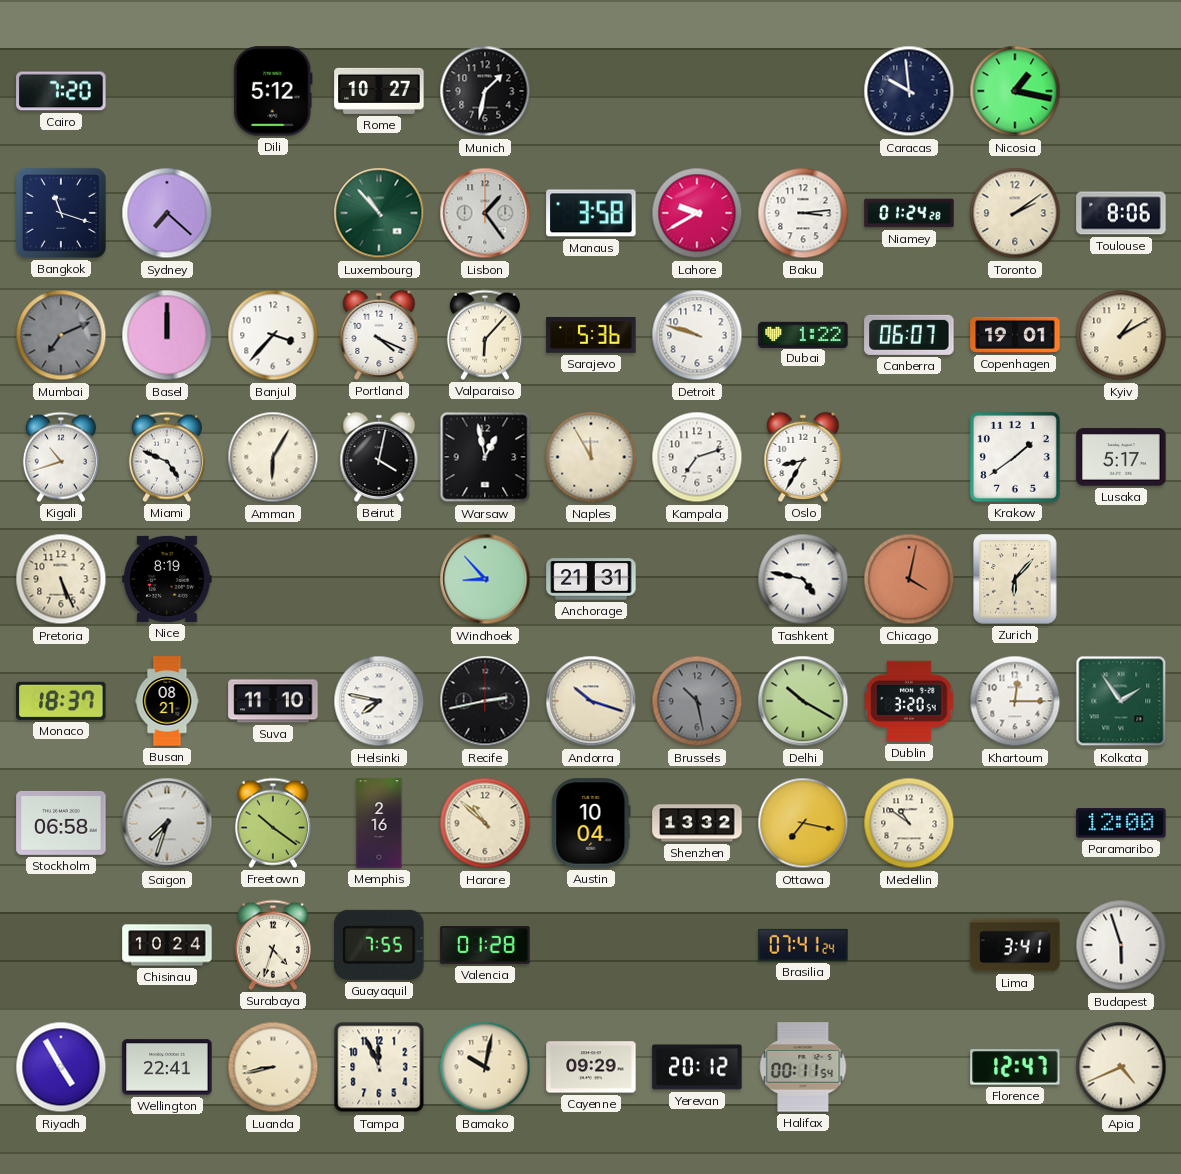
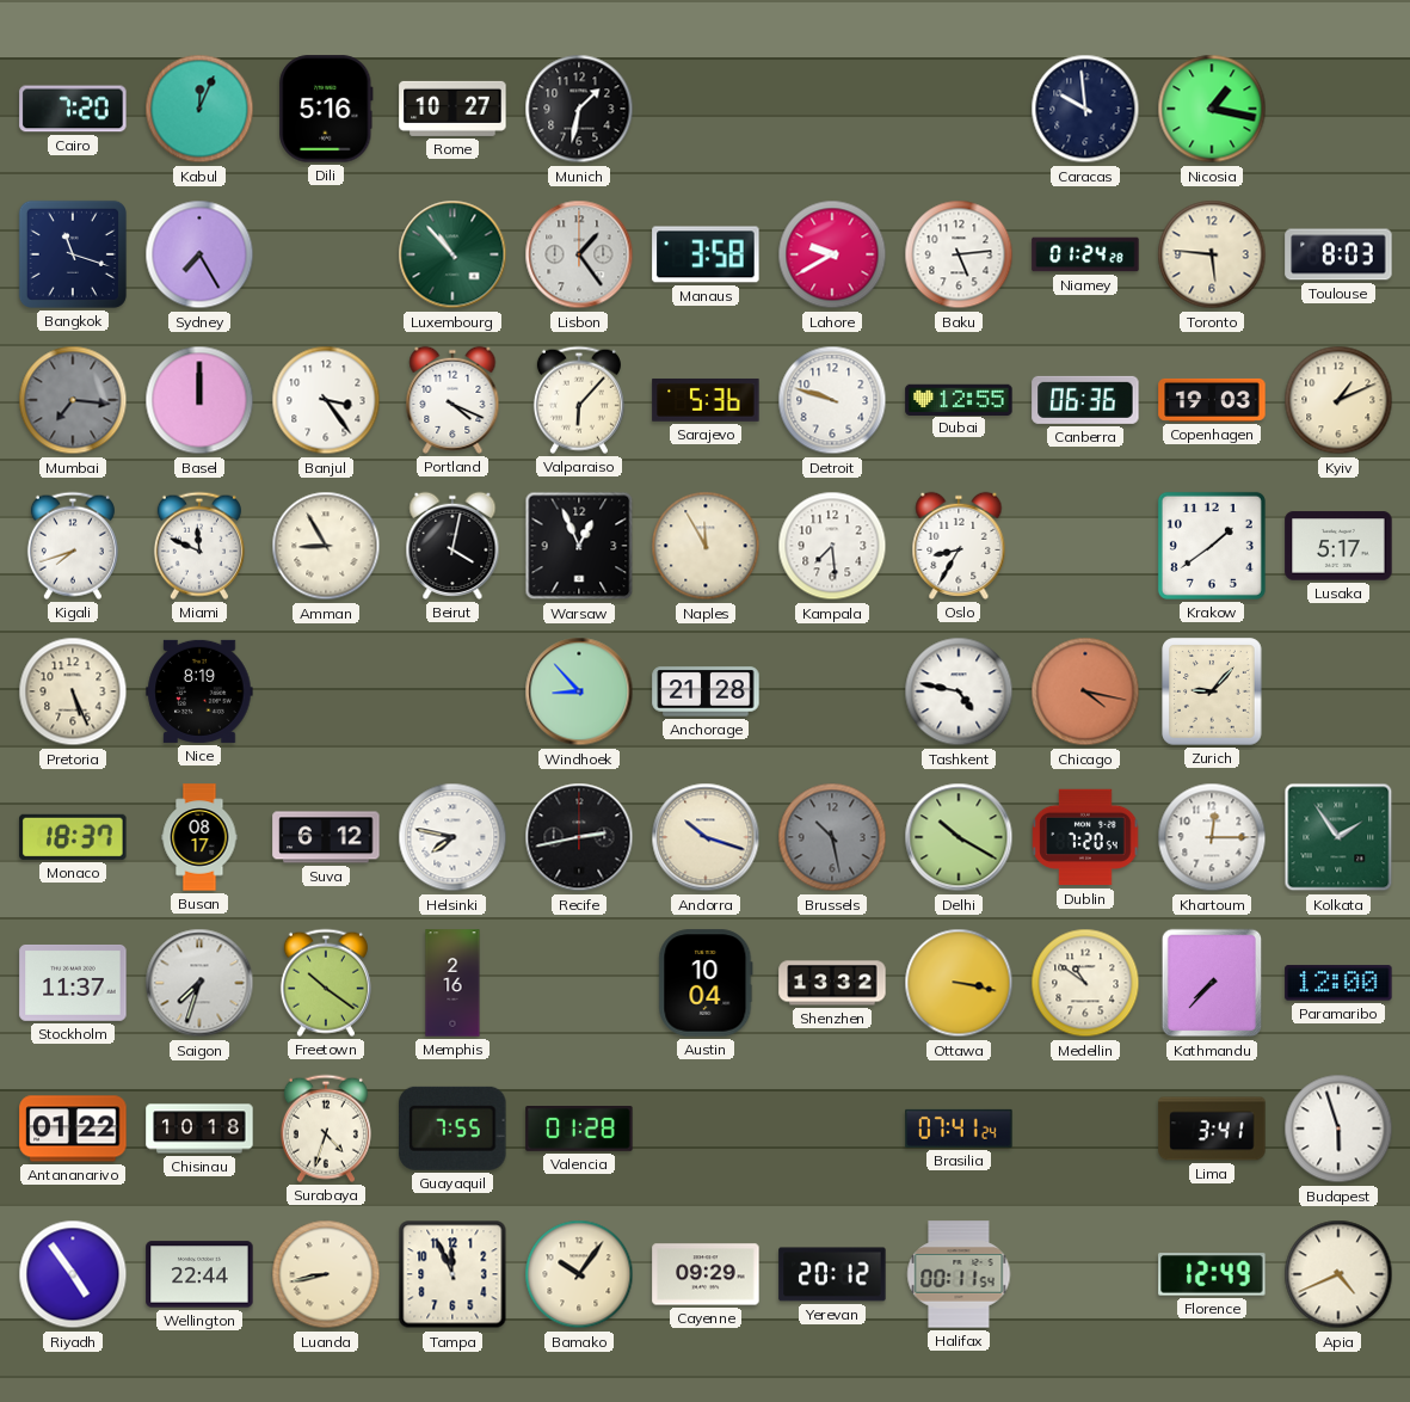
Kabul: none -> 12:04 (199, 109)
Dili: 5:12 -> 5:16 (326, 109)
Sydney: 7:22 -> 7:25 (199, 254)
Baku: 3:14 -> 5:14 (959, 254)
Toronto: 2:09 -> 5:46 (1212, 254)
Toulouse: 8:06 -> 8:03 (1338, 254)
Mumbai: 7:11 -> 7:16 (73, 400)
Banjul: 3:37 -> 3:24 (326, 400)
Dubai: 1:22 -> 12:55 (959, 399)
Canberra: 06:07 -> 06:36 (1085, 400)
Copenhagen: 19:01 -> 19:03 (1212, 400)
Kyiv: 1:10 -> 1:11 (1338, 400)
Kigali: 10:42 -> 7:42 (73, 546)
Miami: 4:49 -> 11:49 (199, 546)
Amman: 6:05 -> 8:55 (326, 546)
Warsaw: 12:58 -> 12:56 (579, 546)
Kampala: 7:12 -> 7:29 (832, 546)
Anchorage: 21:31 -> 21:28 (706, 691)
Chicago: 4:02 -> 4:17 (1085, 691)
Zurich: 6:07 -> 9:07 (1212, 691)
Busan: 08:21 -> 08:17 (199, 837)
Suva: 11:10 -> 6:12 (326, 837)
Dublin: 3:20 -> 7:20 (1085, 837)
Stockholm: 06:58 -> 11:37 (73, 983)
Harare: 10:52 -> none (485, 823)
Ottawa: 7:17 -> 3:17 (959, 983)
Kathmandu: none -> 7:37 (1212, 983)
Antananarivo: none -> 01:22 (73, 1129)
Chisinau: 10:24 -> 10:18 (199, 1129)
Riyadh: 4:55 -> 4:54 (73, 1274)
Wellington: 22:41 -> 22:44 (199, 1274)
Bamako: 10:02 -> 10:06 (579, 1274)
Florence: 12:47 -> 12:49 (1212, 1274)
